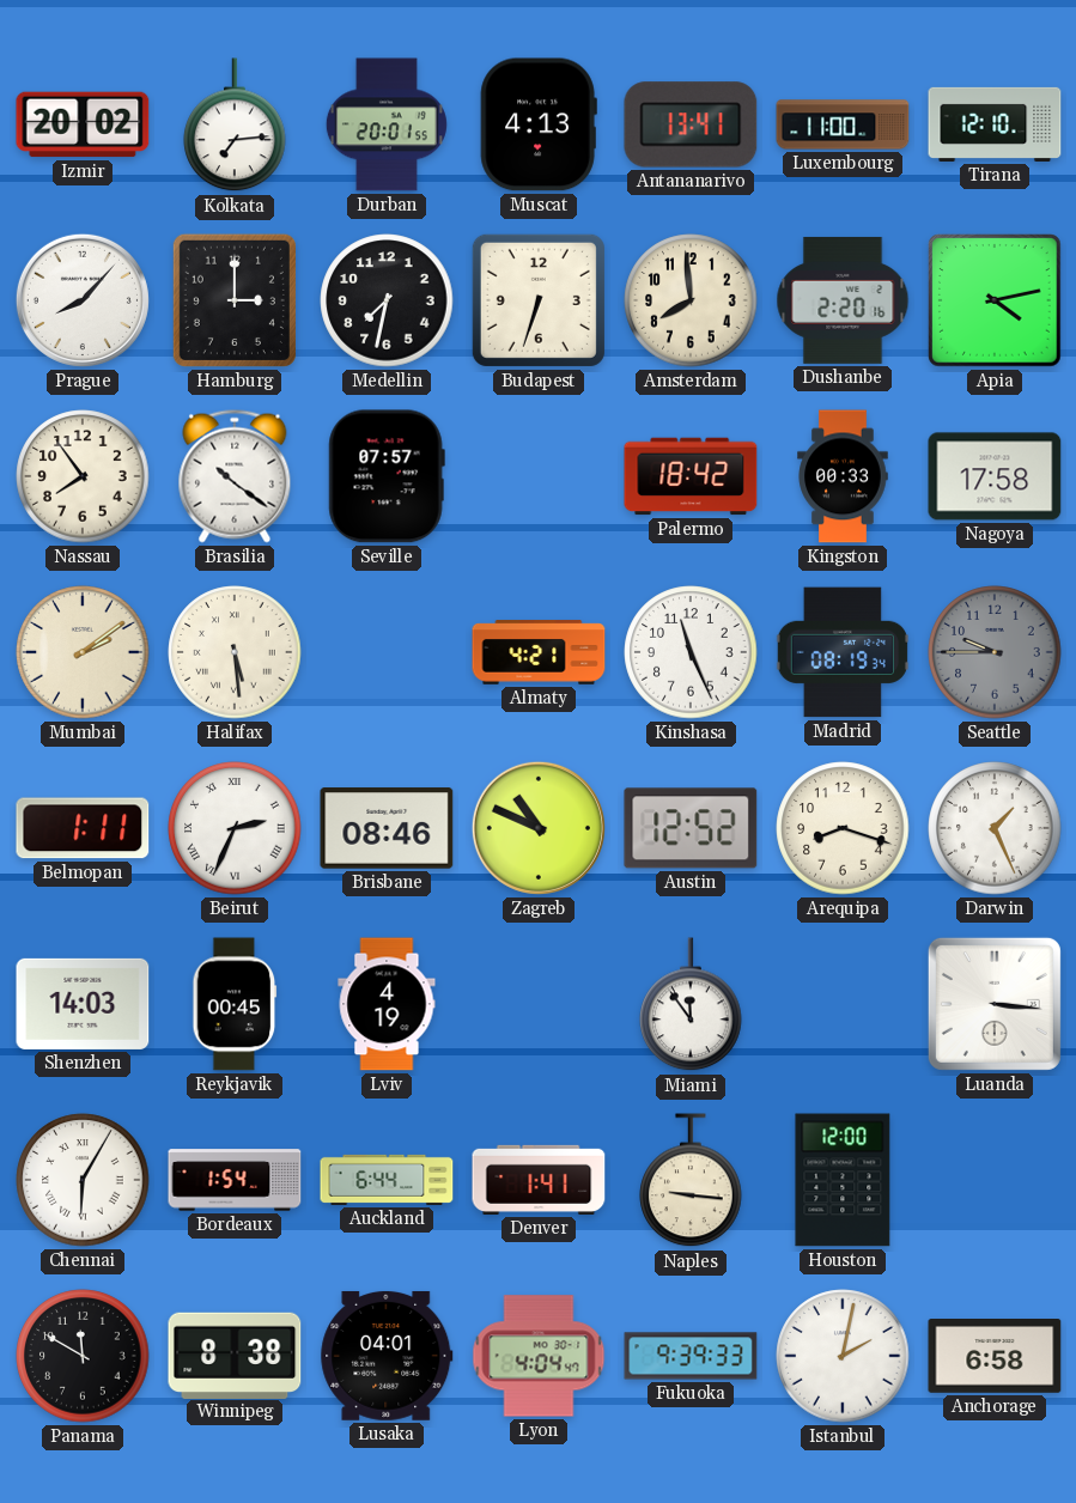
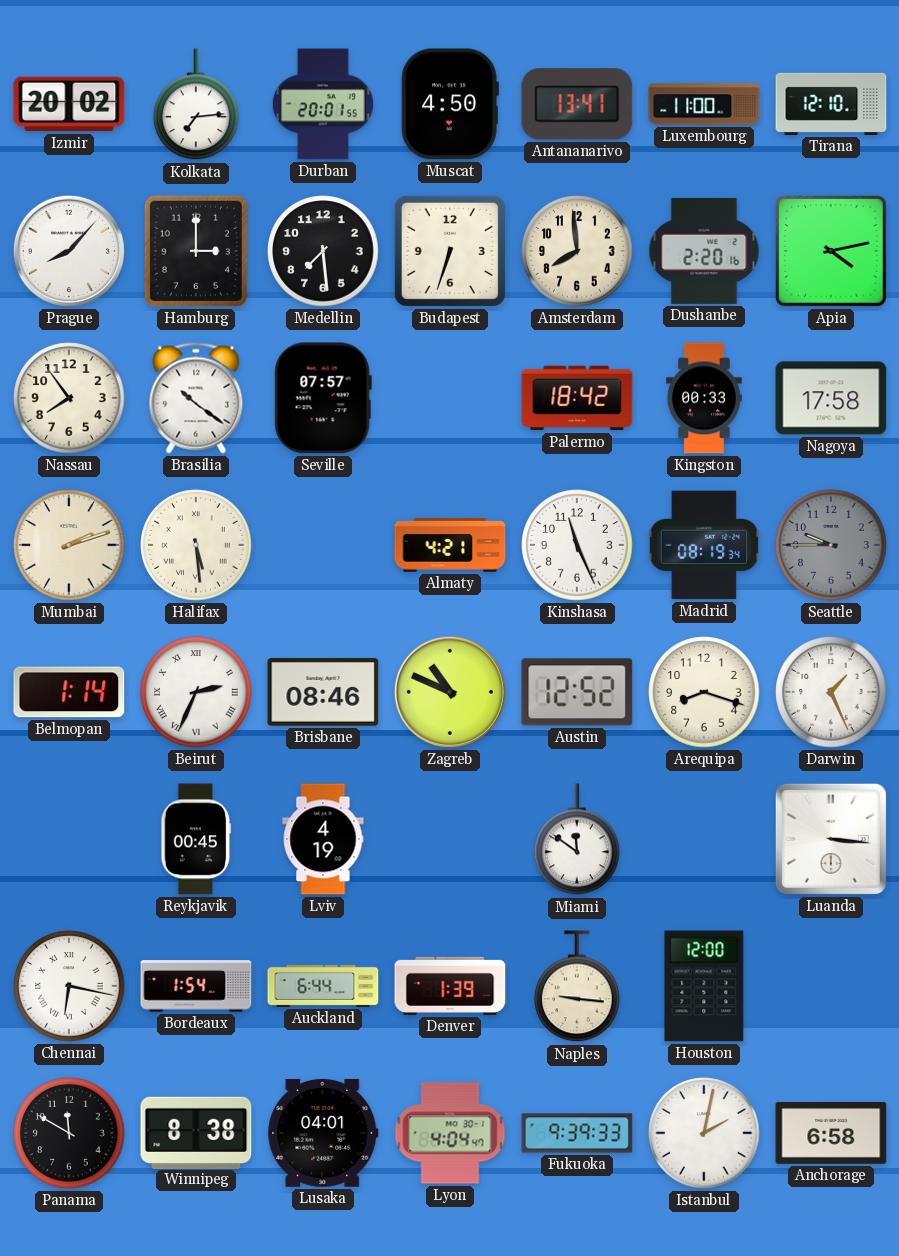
Muscat: 4:13 -> 4:50 (450, 104)
Medellin: 7:32 -> 7:29 (323, 251)
Mumbai: 2:09 -> 2:12 (69, 545)
Belmopan: 1:11 -> 1:14 (69, 692)
Shenzhen: 14:03 -> none (83, 1004)
Miami: 11:54 -> 11:51 (577, 840)
Chennai: 6:05 -> 6:17 (69, 986)
Denver: 1:41 -> 1:39 (450, 986)
